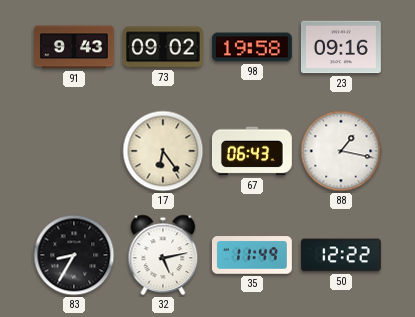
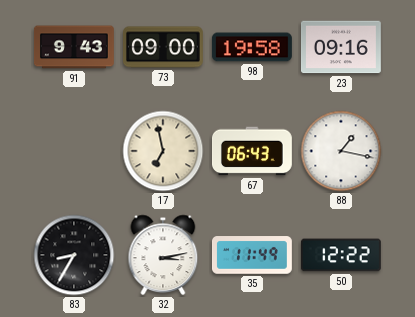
73: 09:02 -> 09:00 (164, 47)
17: 6:24 -> 6:58 (163, 151)
32: 5:13 -> 3:13 (163, 255)
